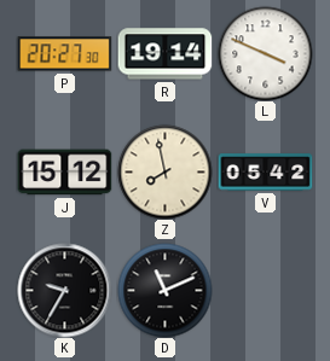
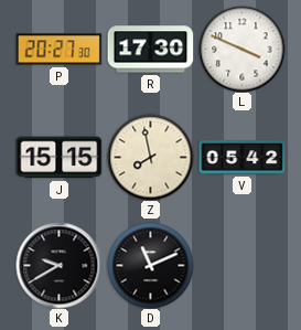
R: 19:14 -> 17:30 (150, 50)
J: 15:12 -> 15:15 (58, 158)
K: 9:35 -> 9:40 (58, 265)
